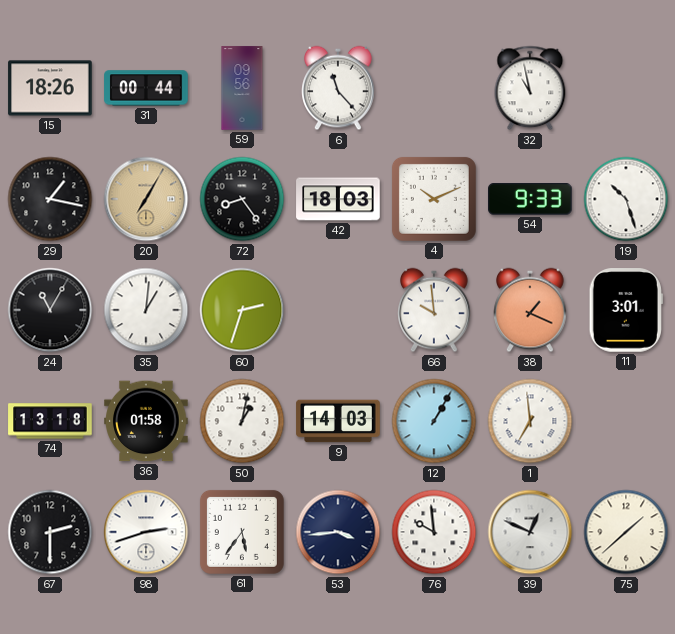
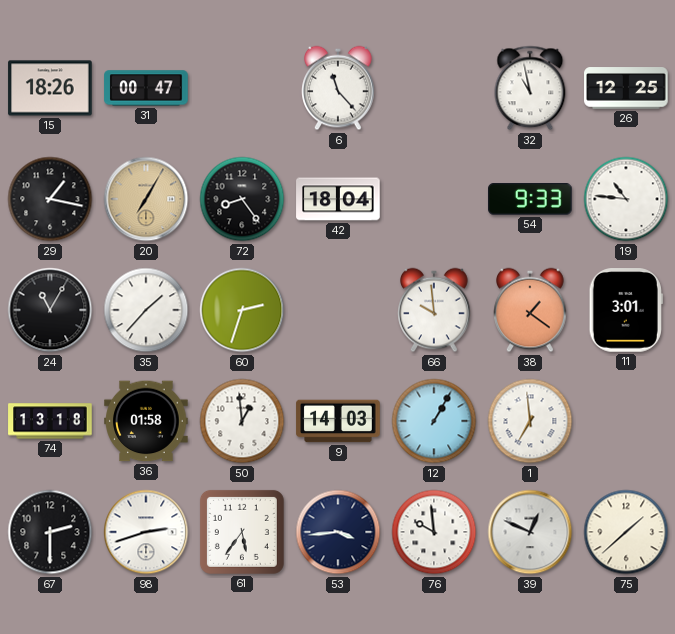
31: 00:44 -> 00:47 (146, 88)
59: 09:56 -> none (242, 88)
26: none -> 12:25 (626, 88)
42: 18:03 -> 18:04 (338, 199)
4: 10:11 -> none (434, 199)
19: 10:27 -> 10:46 (626, 199)
35: 1:01 -> 1:37 (146, 310)
38: 1:19 -> 1:21 (530, 310)
50: 1:02 -> 12:59 (242, 421)
